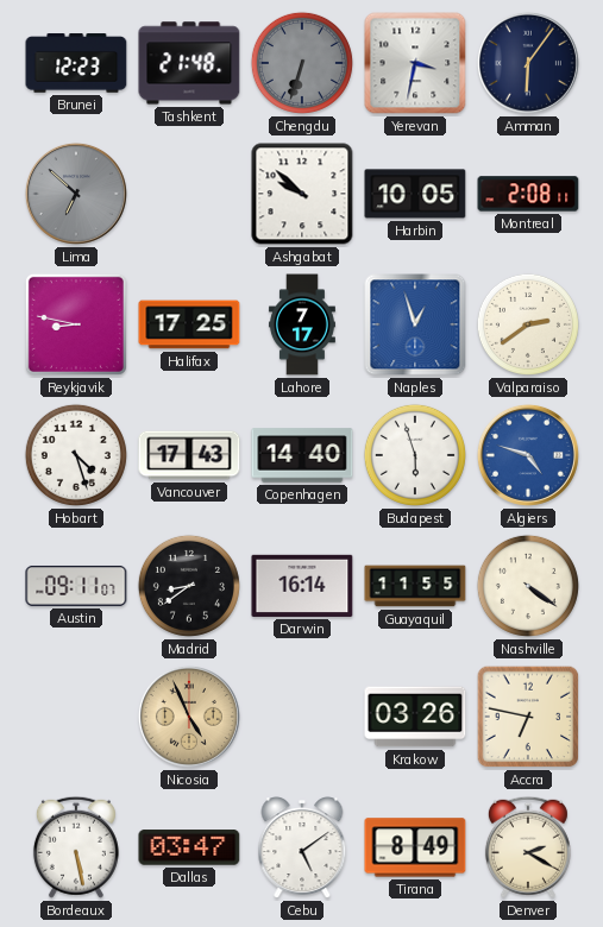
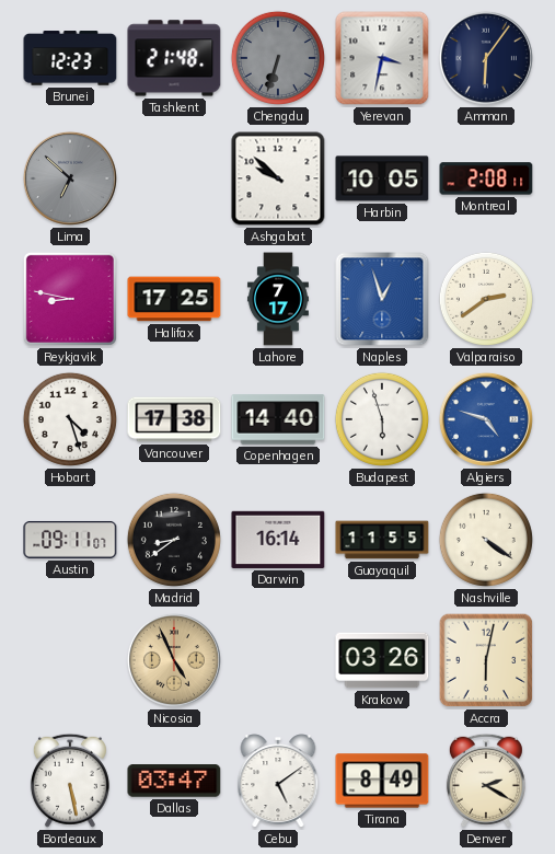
Vancouver: 17:43 -> 17:38 (174, 419)
Accra: 6:47 -> 6:02 (486, 660)
